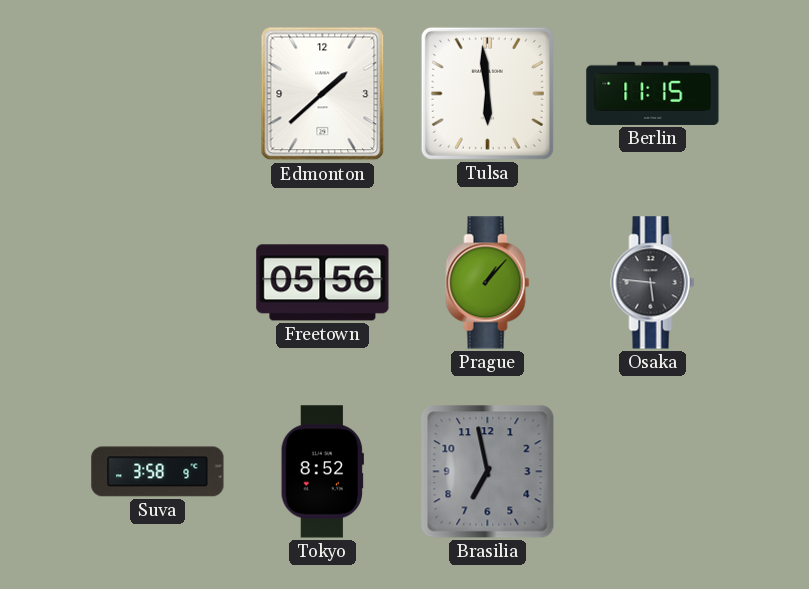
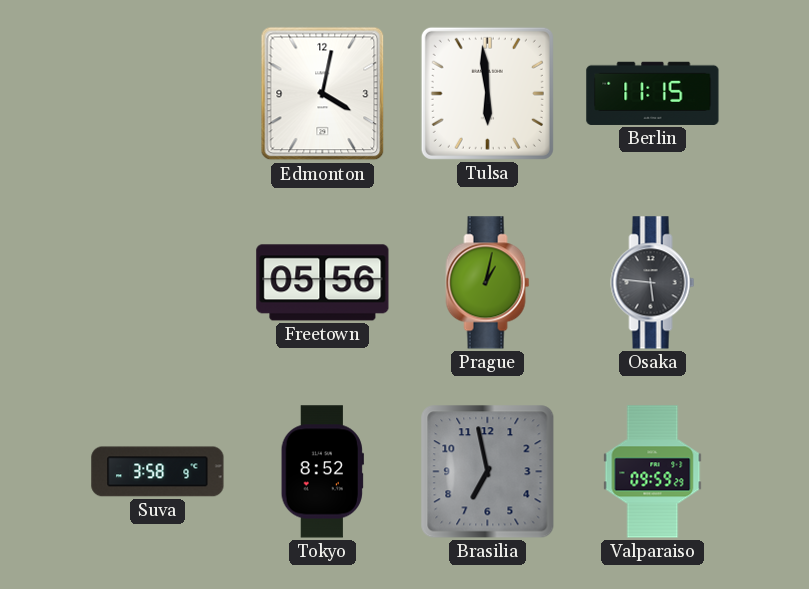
Edmonton: 1:38 -> 4:02 (323, 94)
Prague: 1:07 -> 1:02 (488, 283)
Valparaiso: none -> 09:59 (653, 472)
